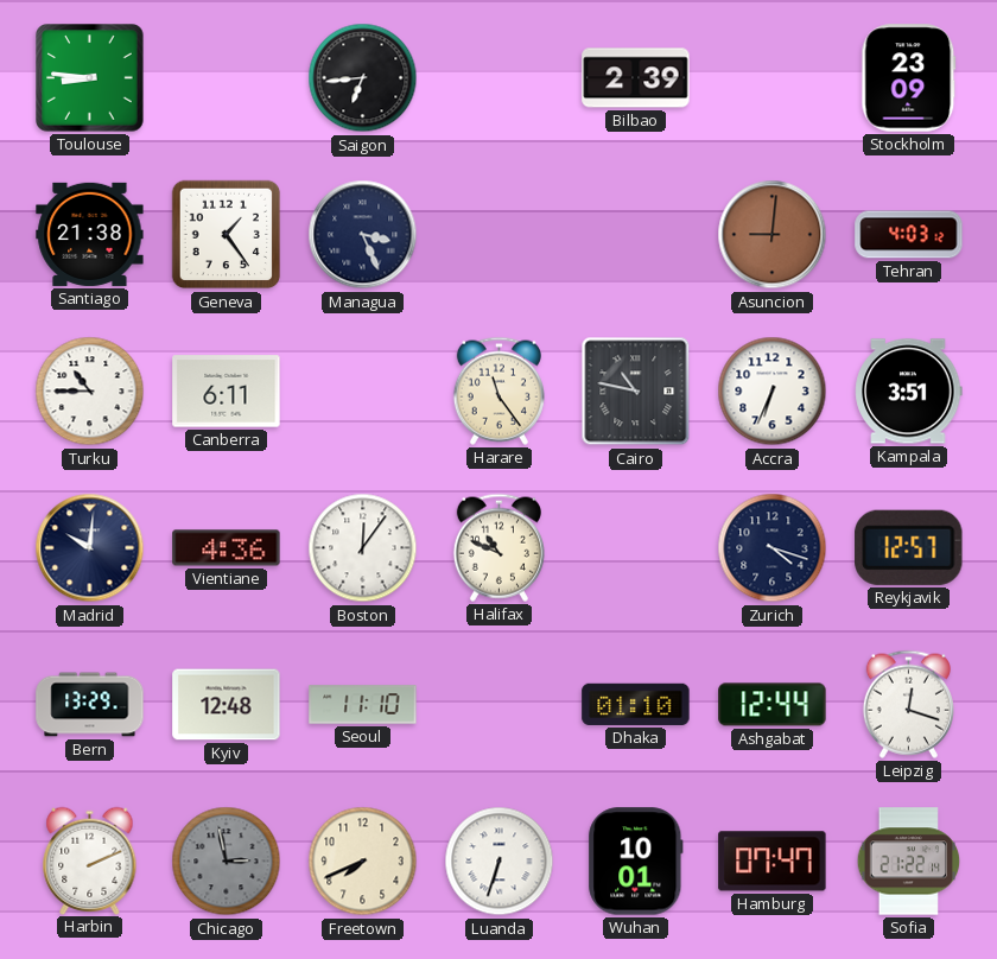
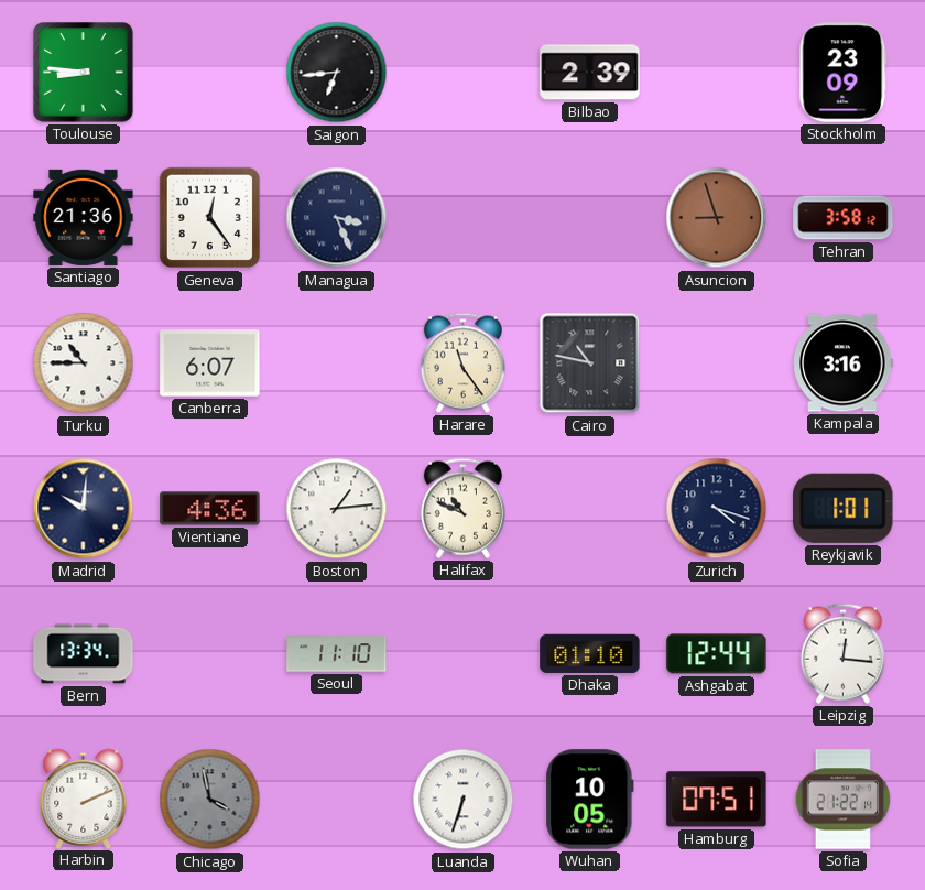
Santiago: 21:38 -> 21:36 (84, 217)
Geneva: 1:24 -> 12:24 (210, 218)
Asuncion: 9:01 -> 8:57 (717, 218)
Tehran: 4:03 -> 3:58 (844, 218)
Canberra: 6:11 -> 6:07 (210, 363)
Accra: 6:34 -> none (773, 392)
Kampala: 3:51 -> 3:16 (844, 363)
Boston: 12:06 -> 1:14 (337, 509)
Reykjavik: 12:57 -> 1:01 (844, 508)
Bern: 13:29 -> 13:34 (84, 654)
Kyiv: 12:48 -> none (227, 705)
Leipzig: 12:18 -> 12:16 (842, 653)
Chicago: 2:58 -> 3:58 (210, 800)
Freetown: 7:41 -> none (363, 862)
Wuhan: 10:01 -> 10:05 (590, 800)
Hamburg: 07:47 -> 07:51 (717, 800)
